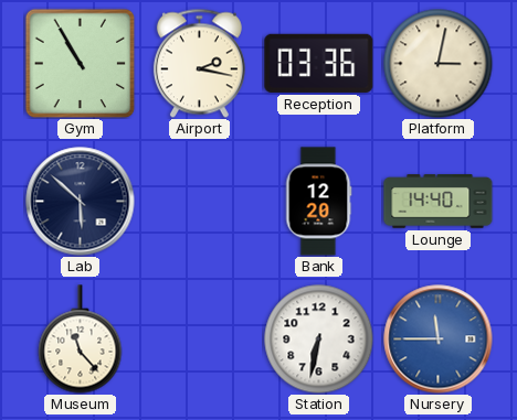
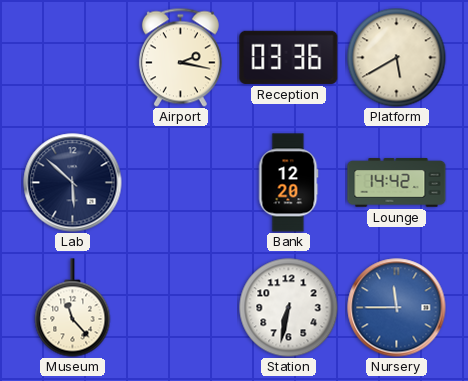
Gym: 10:55 -> none (80, 63)
Platform: 3:02 -> 5:40 (397, 58)
Lounge: 14:40 -> 14:42 (397, 183)
